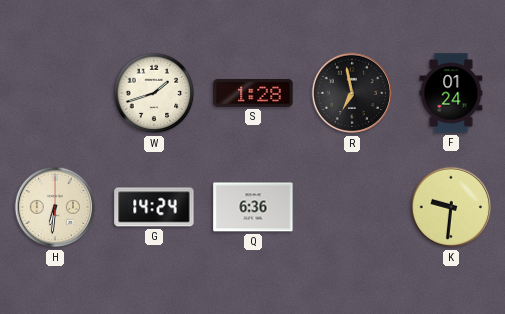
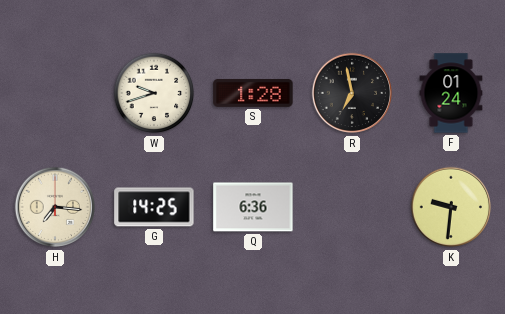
W: 1:42 -> 9:42 (154, 93)
H: 6:31 -> 7:16 (55, 207)
G: 14:24 -> 14:25 (154, 207)
